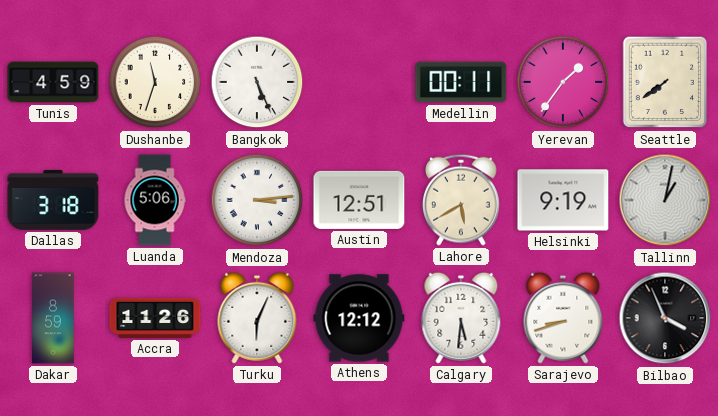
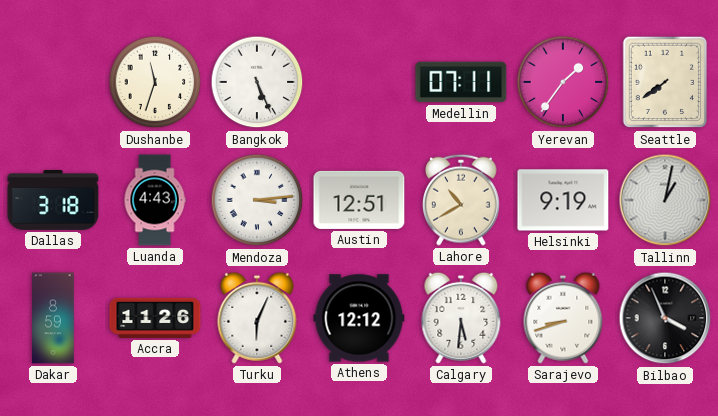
Tunis: 4:59 -> none (53, 82)
Medellin: 00:11 -> 07:11 (461, 82)
Luanda: 5:06 -> 4:43 (155, 200)
Lahore: 5:40 -> 10:40 (462, 200)
